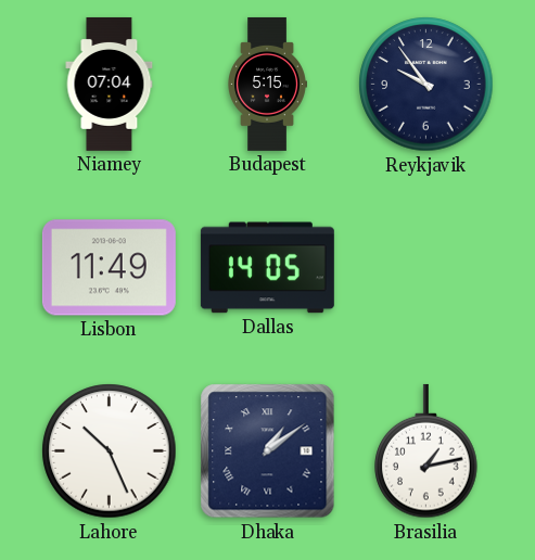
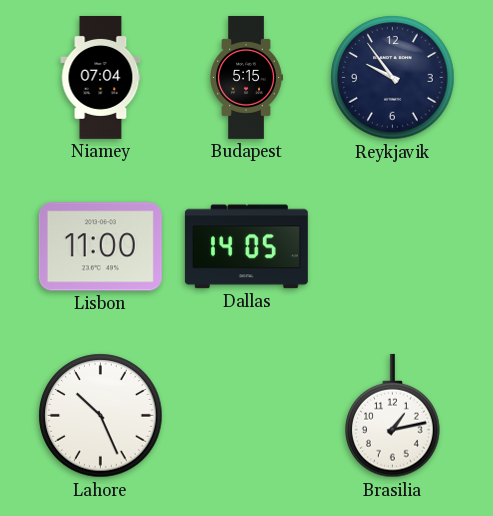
Lisbon: 11:49 -> 11:00 (100, 247)
Dhaka: 1:09 -> none (268, 451)
